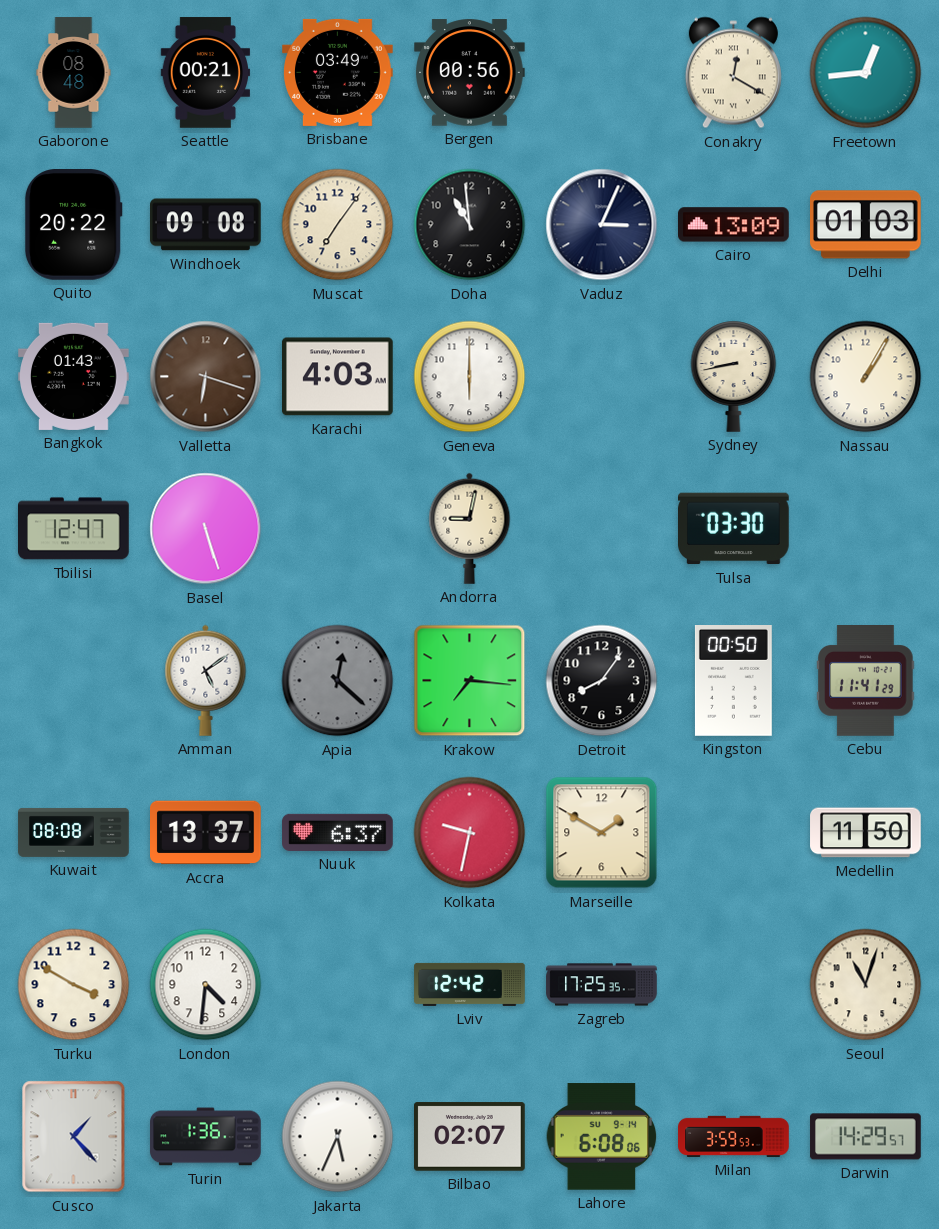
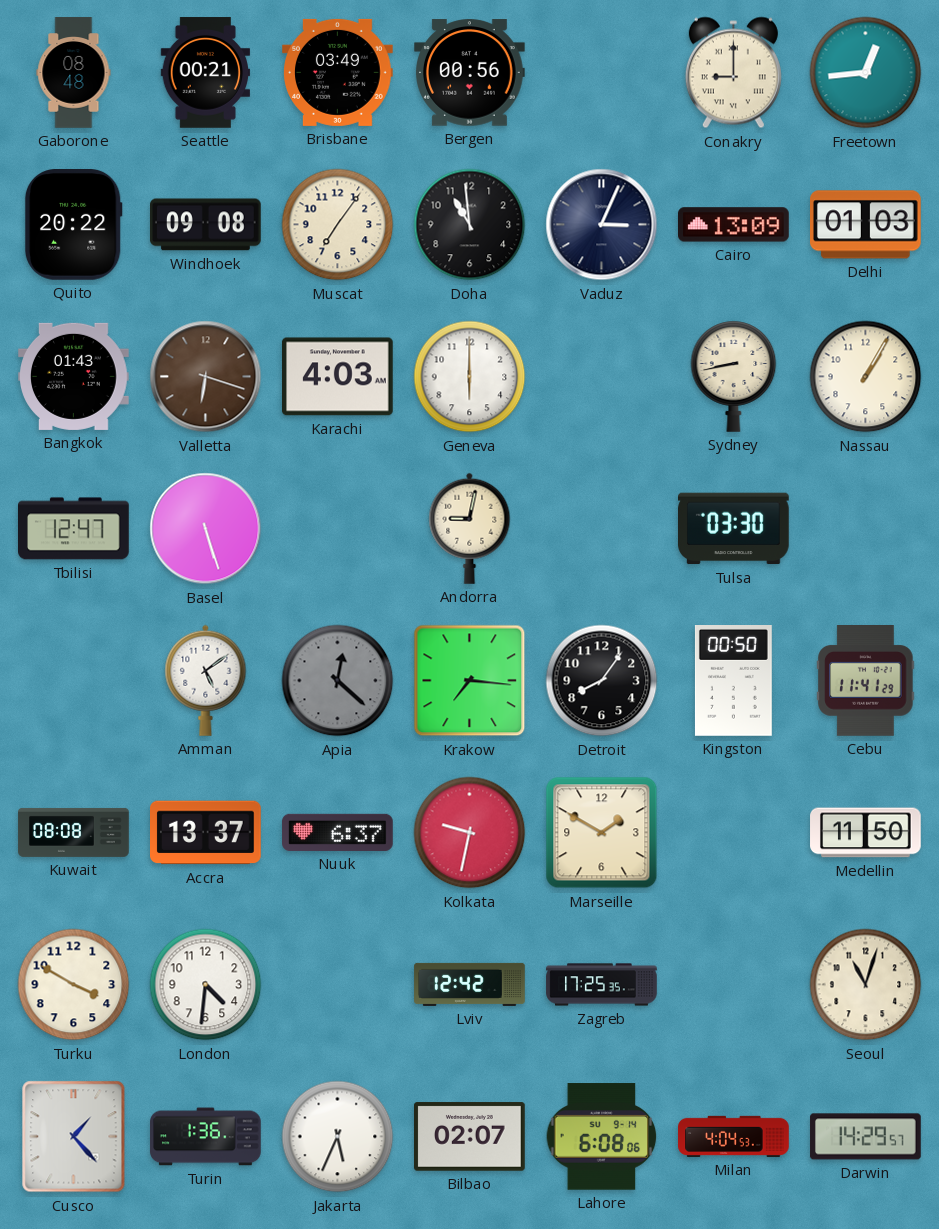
Conakry: 12:20 -> 9:00 (733, 73)
Milan: 3:59 -> 4:04 (734, 1136)
